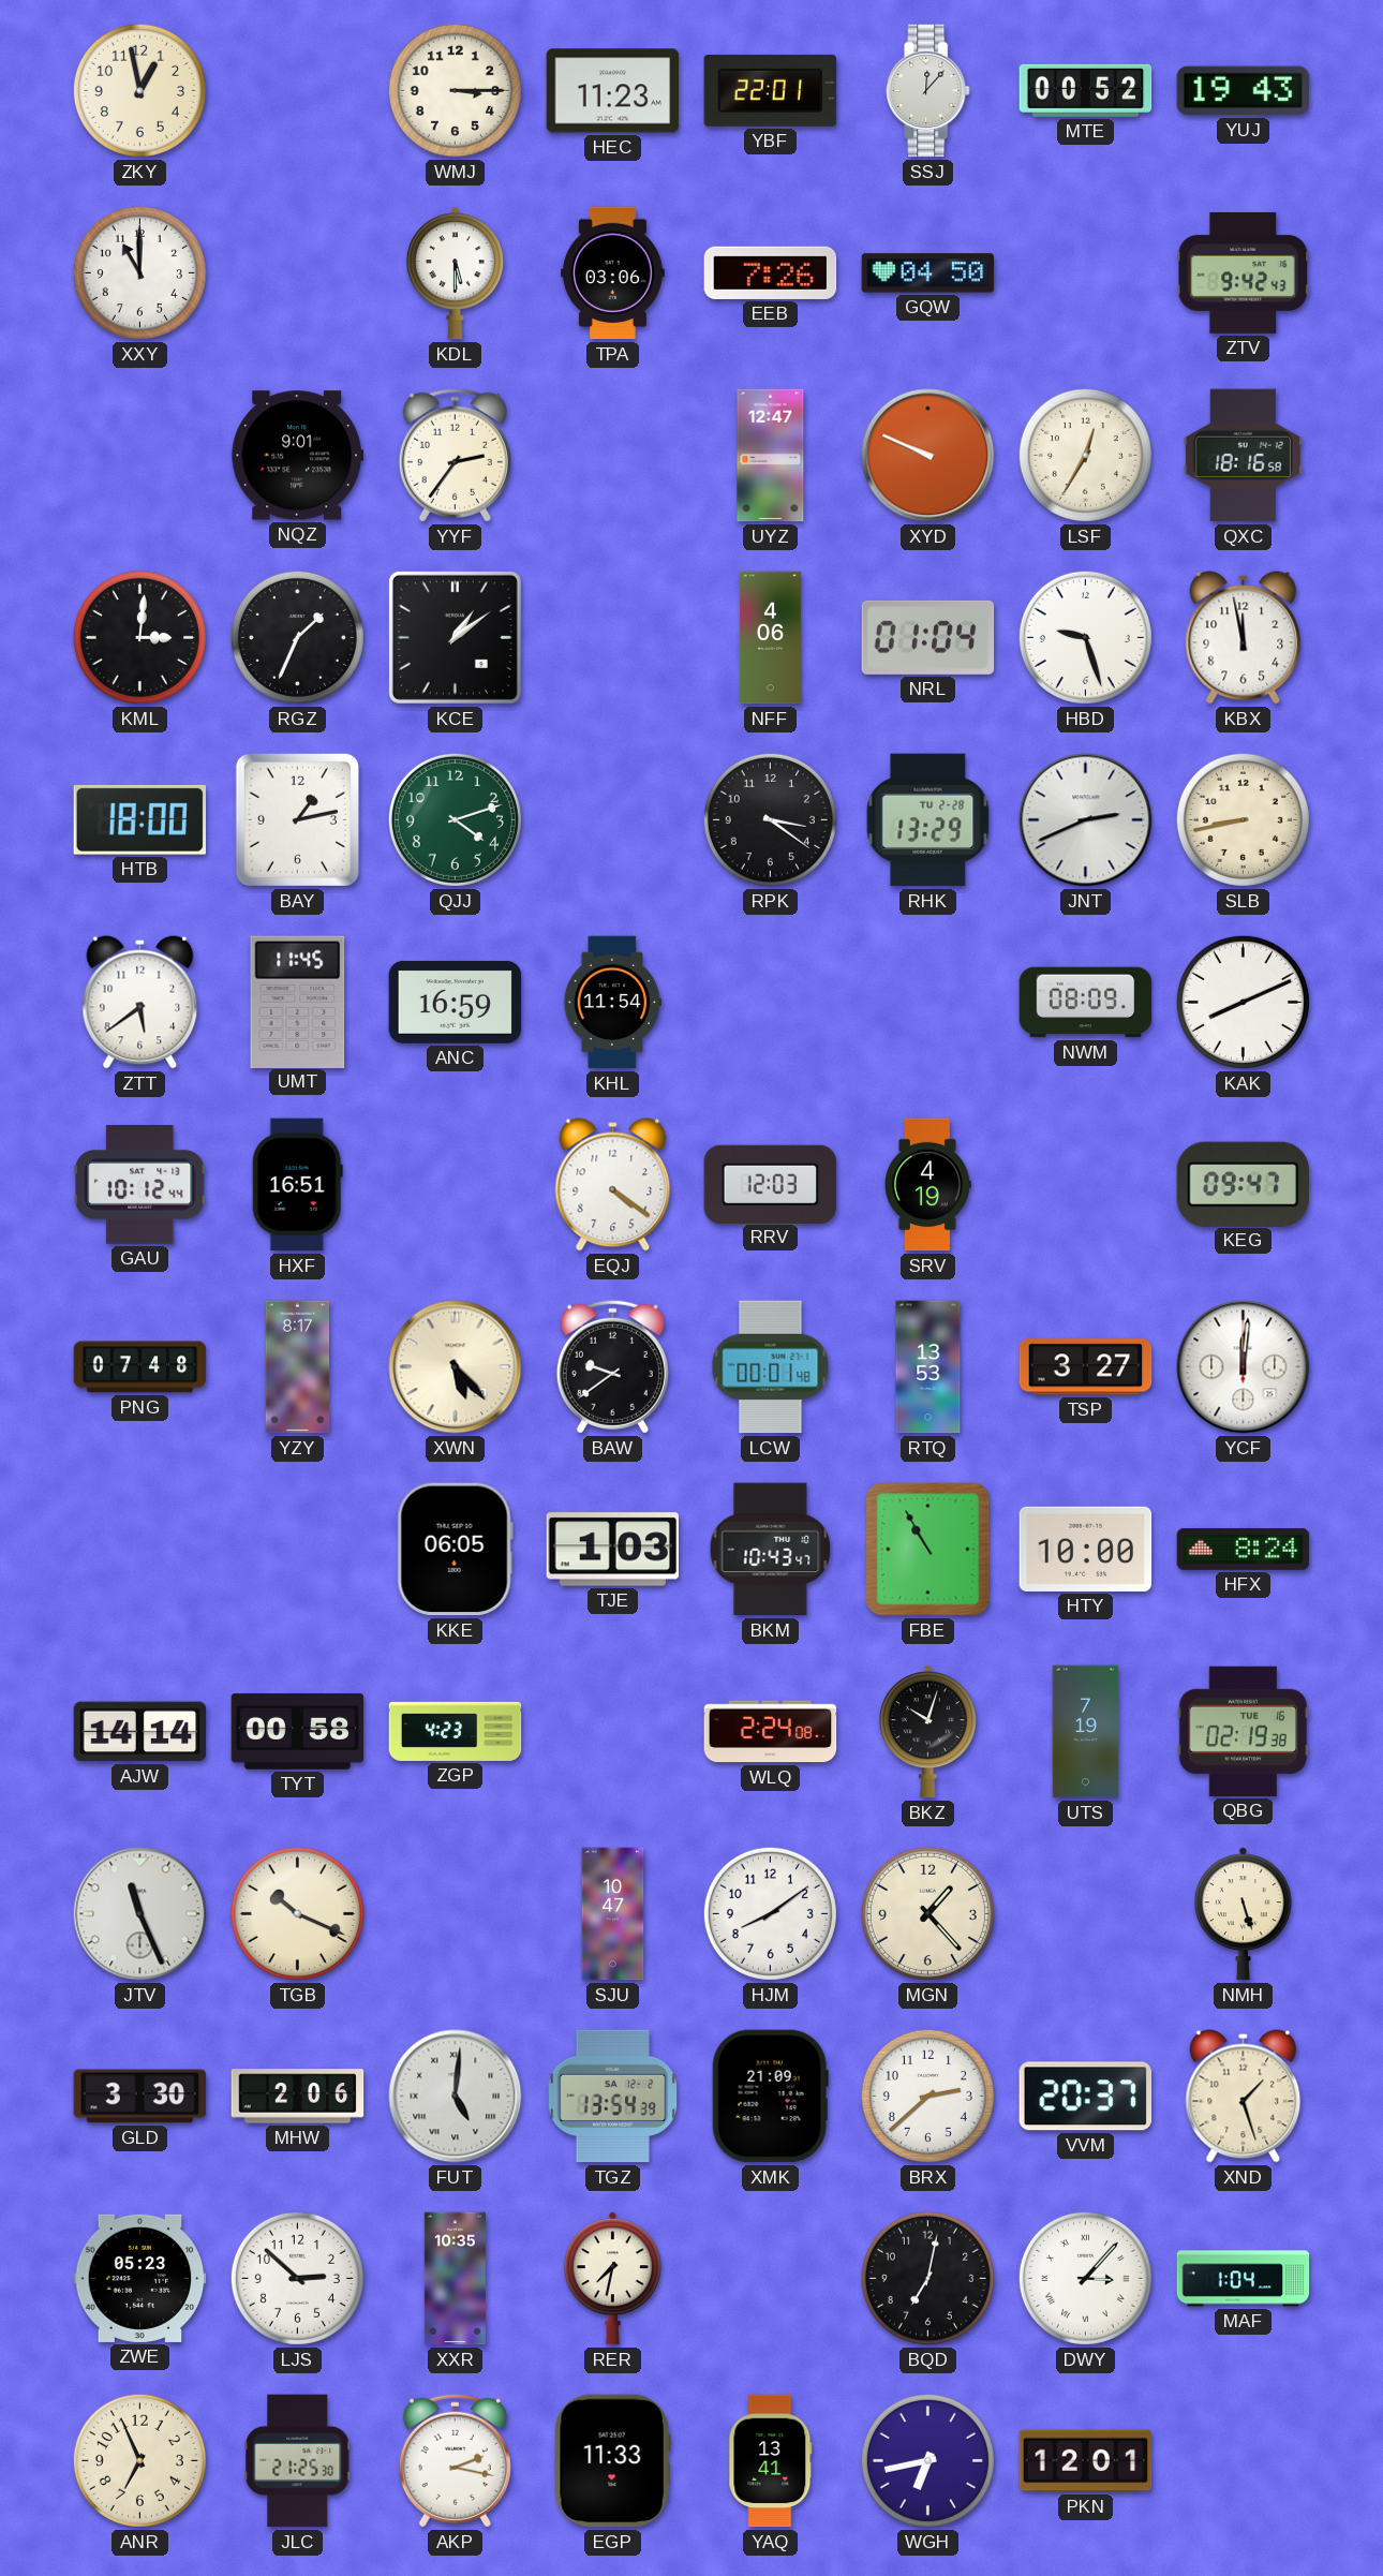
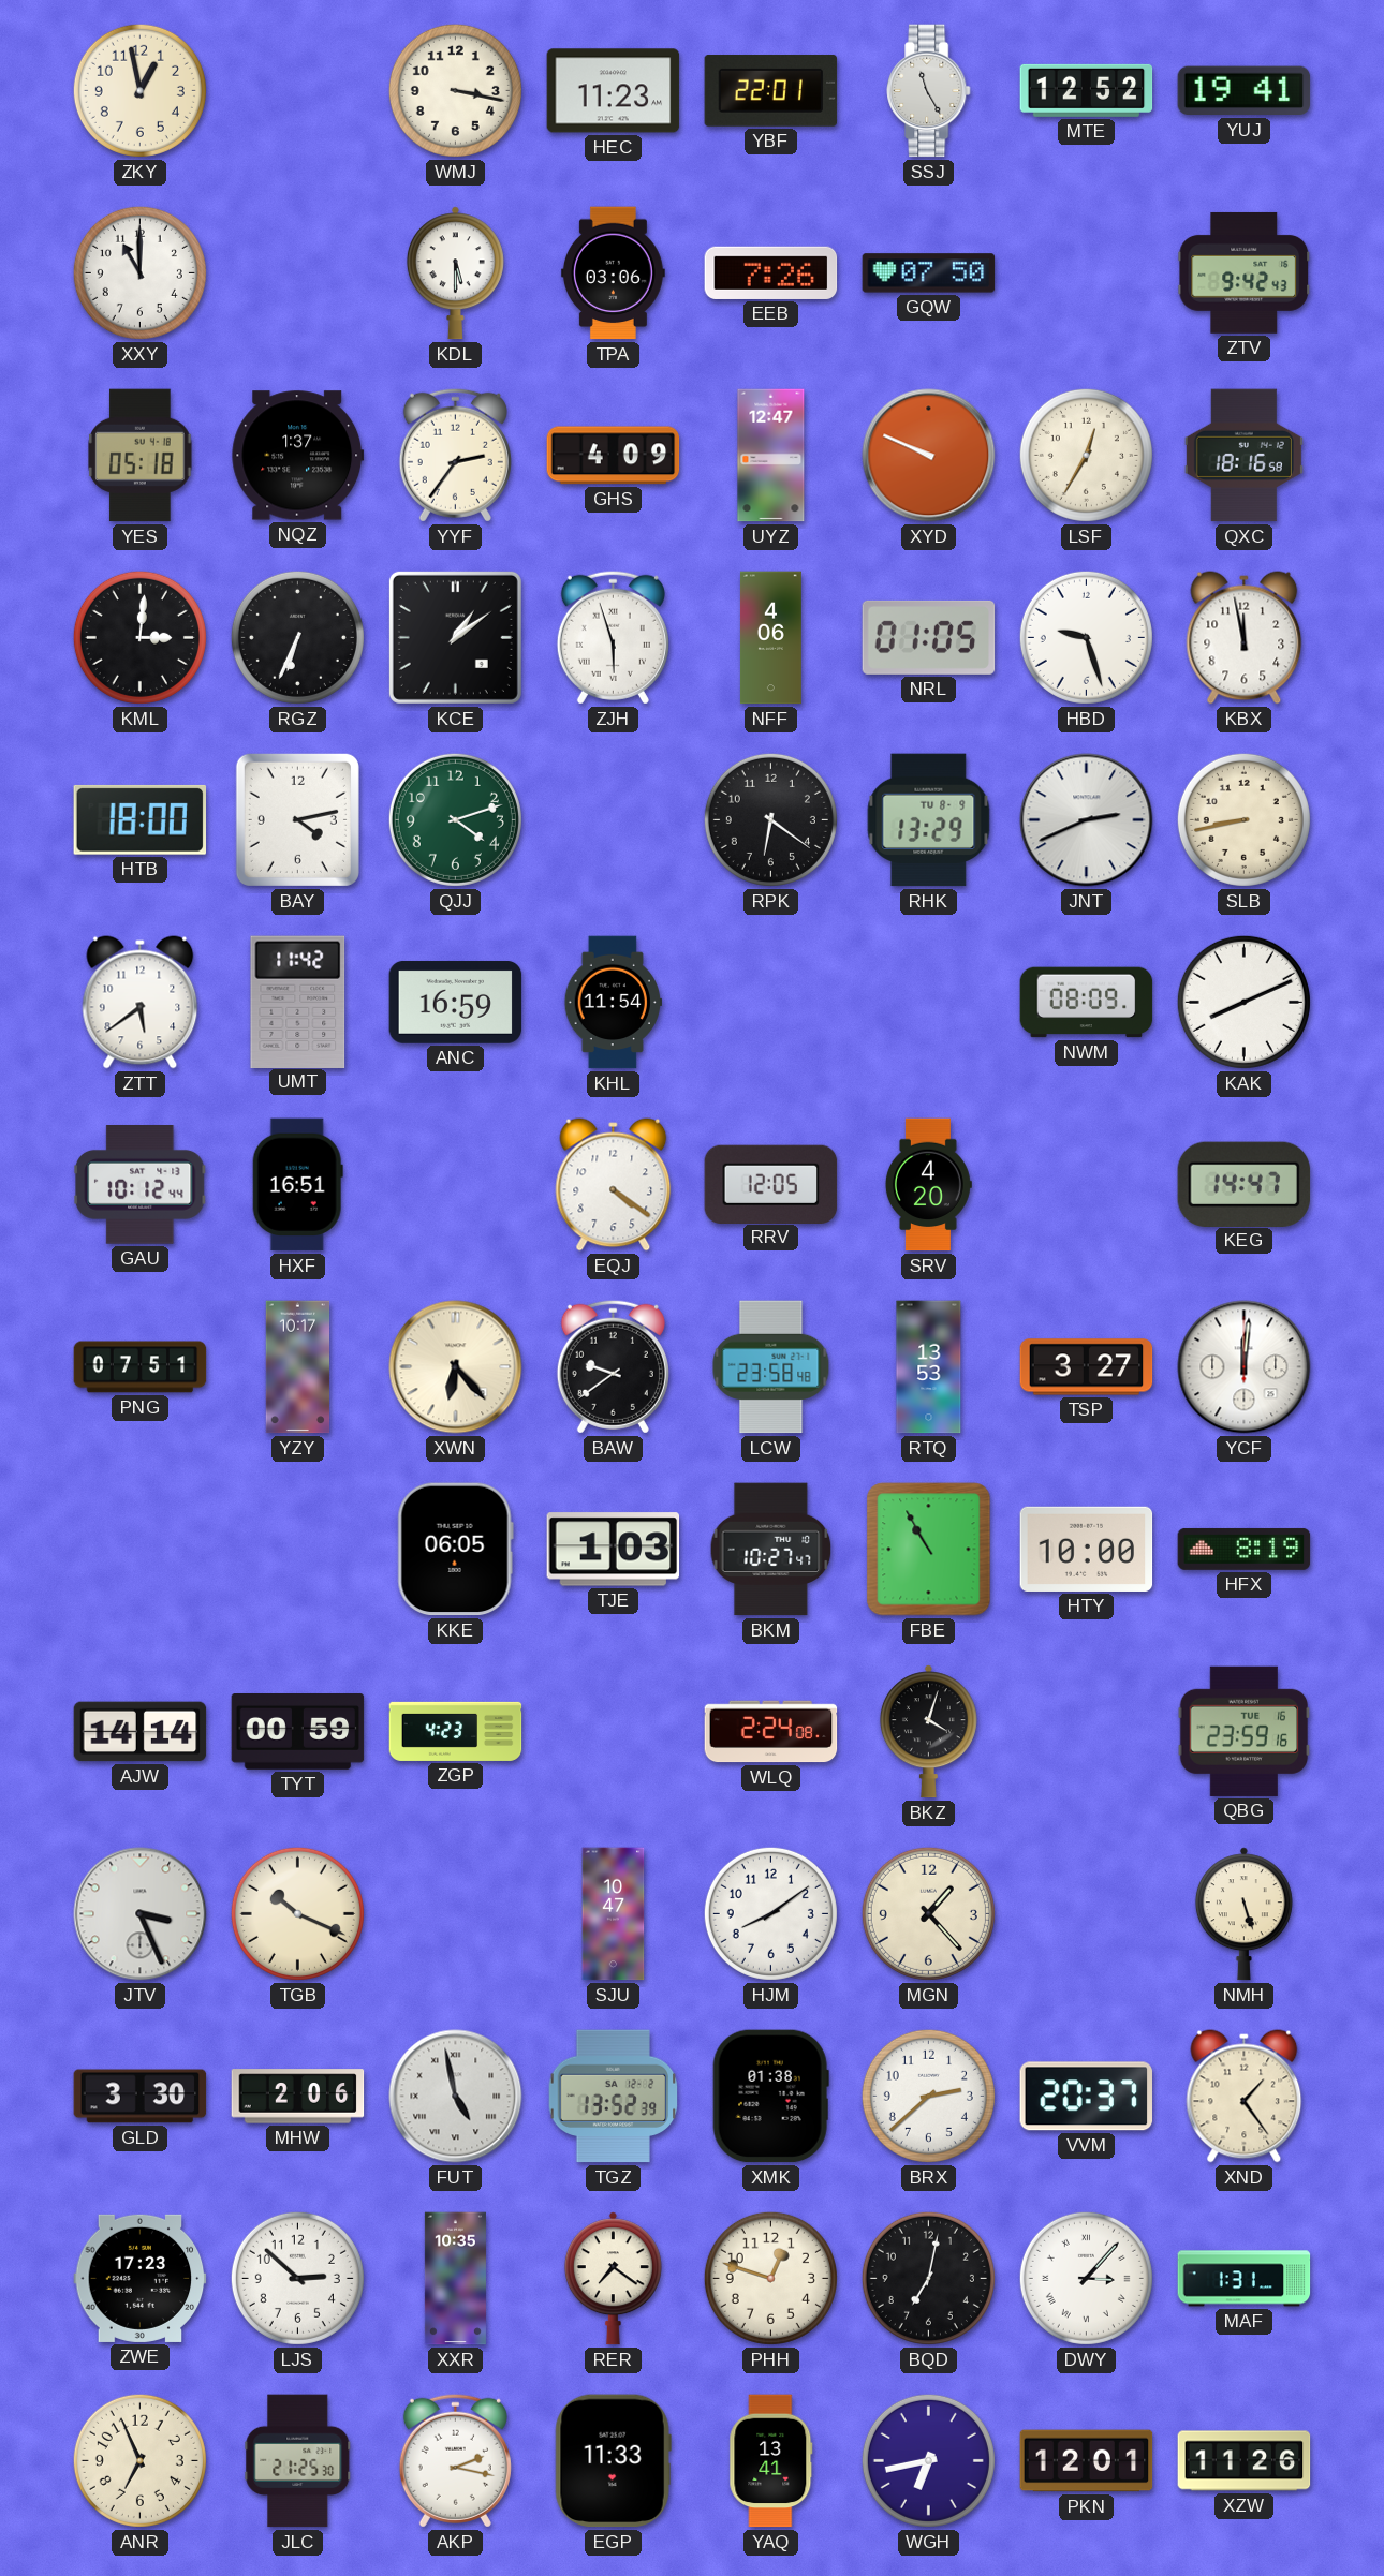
WMJ: 3:15 -> 3:17 (455, 90)
SSJ: 12:07 -> 11:25 (929, 91)
MTE: 00:52 -> 12:52 (1087, 90)
YUJ: 19:43 -> 19:41 (1245, 91)
GQW: 04:50 -> 07:50 (929, 273)
YES: none -> 05:18 (141, 456)
NQZ: 9:01 -> 1:37 (298, 456)
GHS: none -> 4:09 (614, 456)
RGZ: 1:34 -> 6:34 (297, 637)
ZJH: none -> 5:57 (613, 637)
NRL: 01:04 -> 01:05 (929, 637)
BAY: 1:13 -> 4:13 (297, 819)
RPK: 3:21 -> 6:21 (770, 819)
RHK date: TU 2-28 -> TU 8-9 (929, 820)
UMT: 11:45 -> 11:42 (298, 1002)
RRV: 12:03 -> 12:05 (771, 1184)
SRV: 4:19 -> 4:20 (928, 1185)
KEG: 09:47 -> 14:47 (1245, 1184)
PNG: 07:48 -> 07:51 (141, 1367)
YZY: 8:17 -> 10:17 (298, 1367)
XWN: 5:23 -> 6:23 (456, 1367)
LCW: 00:01 -> 23:58 (771, 1367)
BKM: 10:43 -> 10:27 (771, 1550)
HFX: 8:24 -> 8:19 (1245, 1549)
TYT: 00:58 -> 00:59 (298, 1732)
BKZ: 10:03 -> 4:03 (928, 1732)
UTS: 7:19 -> none (1086, 1732)
QBG: 02:19 -> 23:59 (1245, 1731)
JTV: 11:26 -> 3:26 (141, 1914)
FUT: 5:01 -> 4:58 (456, 2097)
TGZ: 13:54 -> 13:52 (614, 2097)
XMK: 21:09 -> 01:38 (770, 2097)
XND: 1:27 -> 1:24 (1245, 2097)
ZWE: 05:23 -> 17:23 (141, 2278)
RER: 7:32 -> 7:21 (613, 2279)
PHH: none -> 12:48 (770, 2278)
MAF: 1:04 -> 1:31 (1245, 2279)
XZW: none -> 11:26 (1245, 2461)
